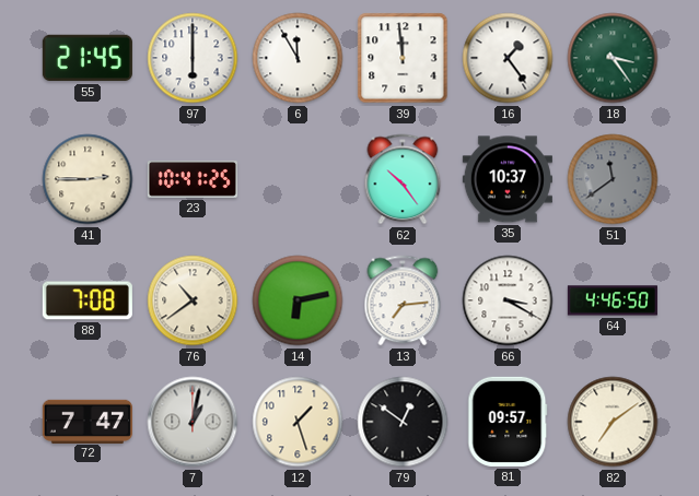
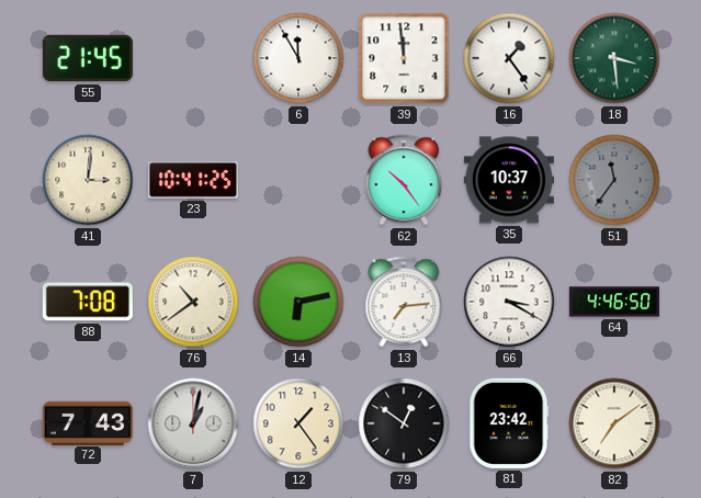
97: 6:00 -> none (193, 58)
18: 3:24 -> 3:29 (614, 58)
41: 2:45 -> 3:01 (88, 180)
51: 11:39 -> 11:36 (614, 180)
72: 7:47 -> 7:43 (88, 422)
12: 1:27 -> 1:24 (298, 423)
81: 09:57 -> 23:42 (509, 423)
